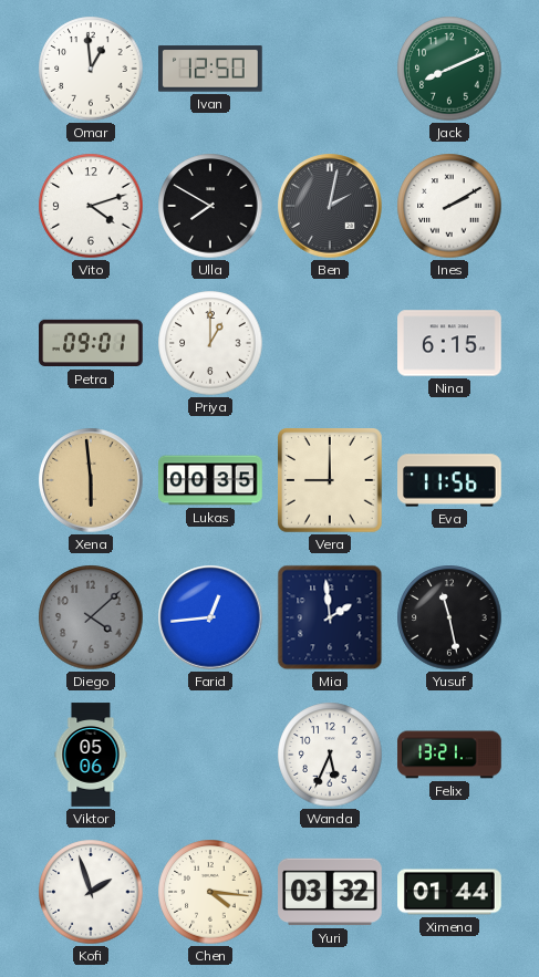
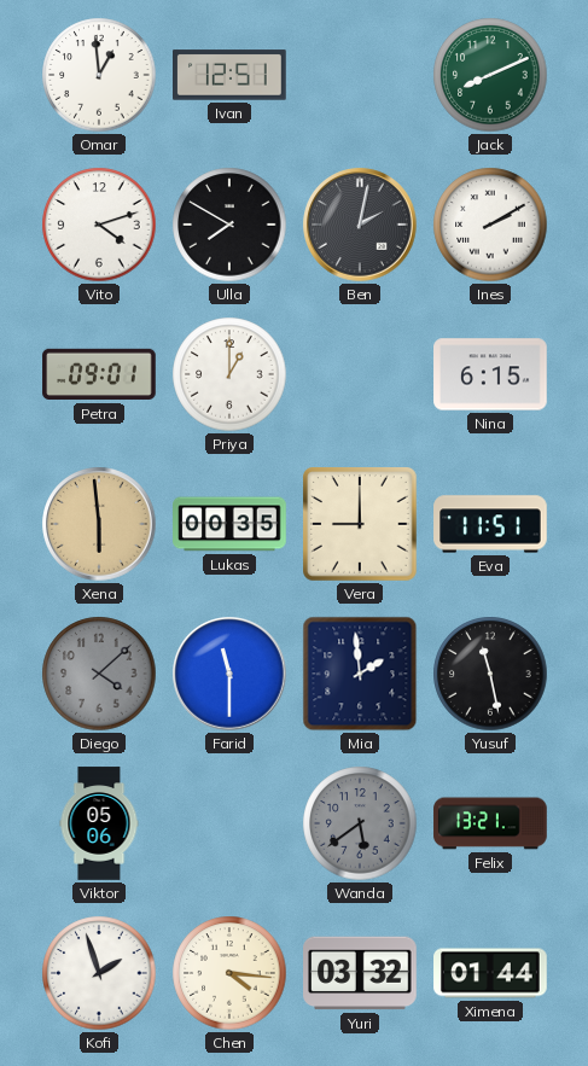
Ivan: 12:50 -> 12:51 (229, 75)
Eva: 11:56 -> 11:51 (490, 524)
Farid: 12:44 -> 11:30 (229, 674)
Wanda: 5:34 -> 5:39 (360, 823)
Wanda dial: white -> grey (360, 823)
